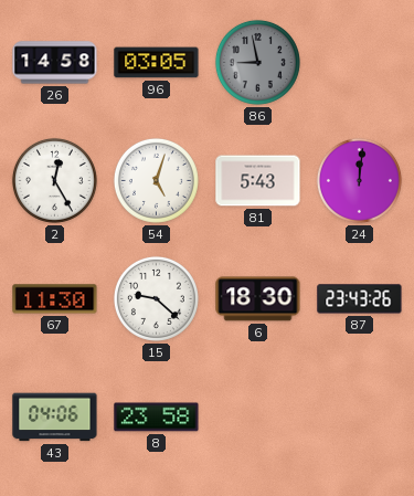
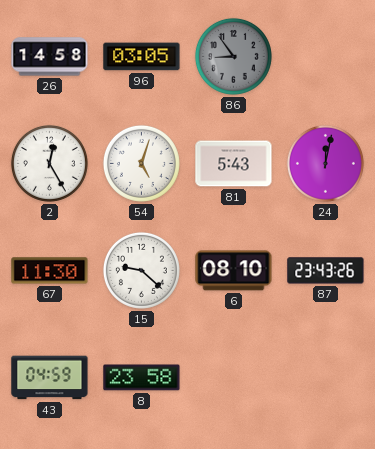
86: 8:58 -> 8:54 (233, 56)
24: 12:01 -> 12:02 (325, 163)
6: 18:30 -> 08:10 (234, 271)
43: 04:06 -> 04:59 (50, 378)
